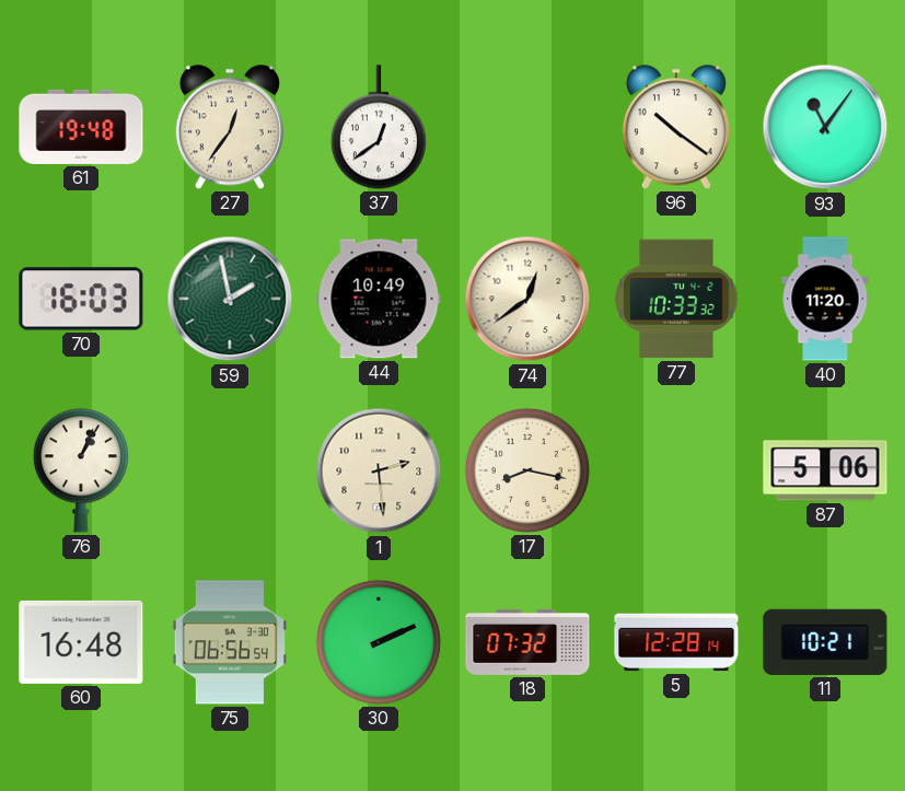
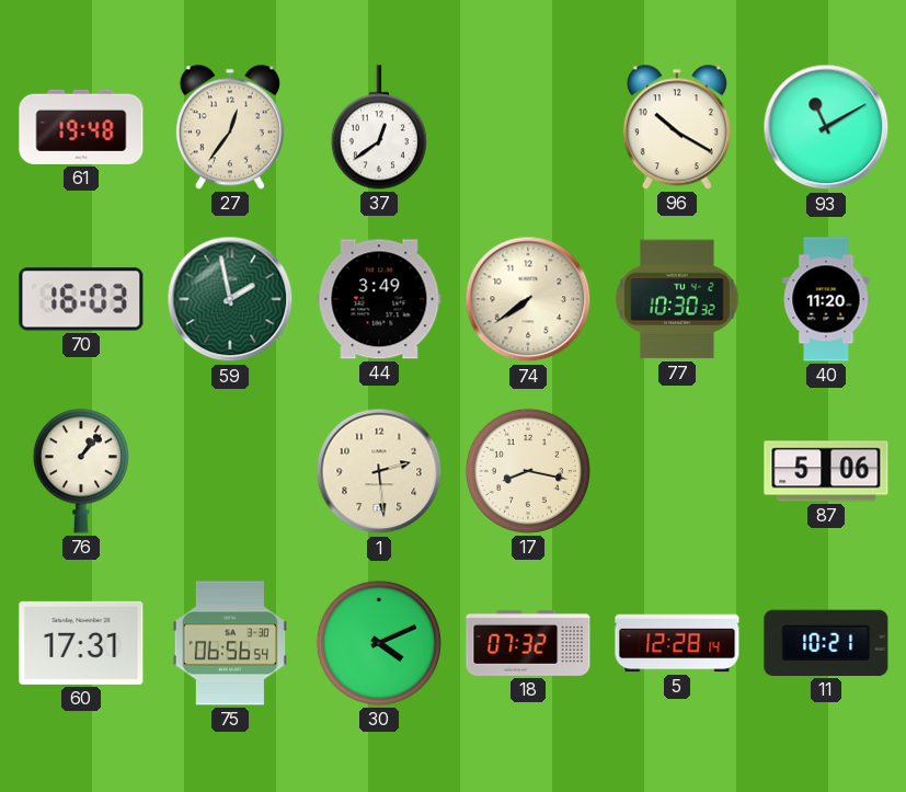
96: 10:21 -> 10:20 (677, 127)
93: 11:06 -> 11:10 (826, 127)
44: 10:49 -> 3:49 (379, 299)
74: 12:39 -> 7:39 (528, 299)
77: 10:33 -> 10:30 (677, 299)
76: 1:04 -> 1:07 (81, 471)
60: 16:48 -> 17:31 (81, 643)
30: 2:11 -> 4:11 (379, 643)
